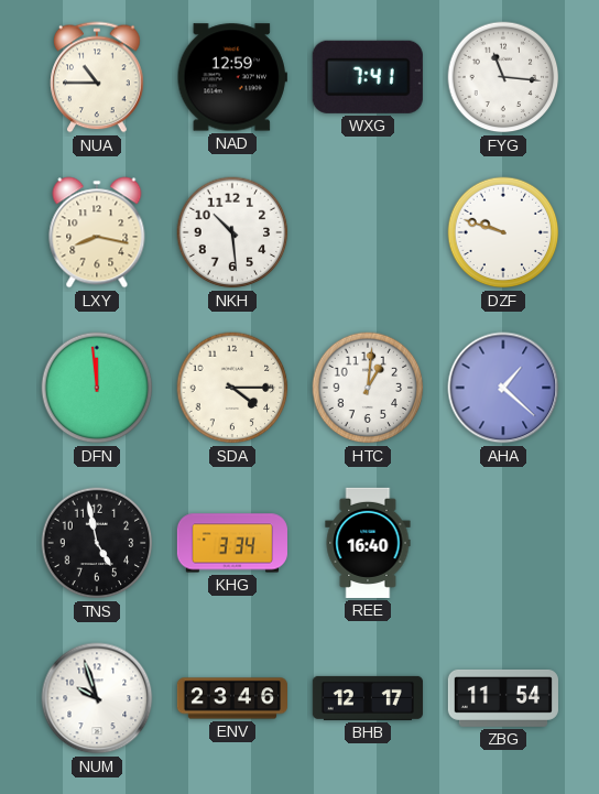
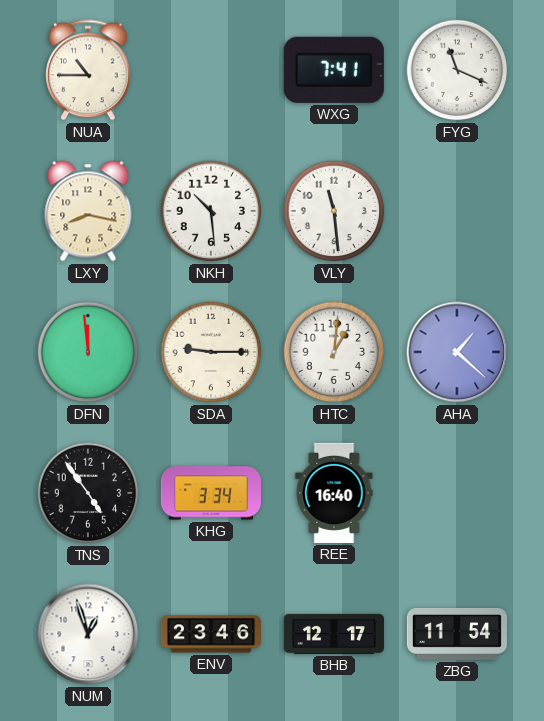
NAD: 12:59 -> none (232, 77)
FYG: 11:16 -> 11:19 (457, 70)
VLY: none -> 11:29 (334, 211)
DZF: 9:48 -> none (503, 232)
SDA: 4:15 -> 9:15 (211, 352)
TNS: 4:58 -> 4:54 (88, 493)
NUM: 9:57 -> 12:57 (88, 634)
